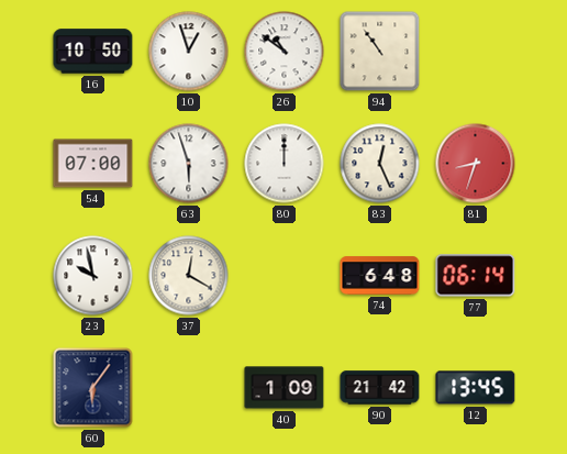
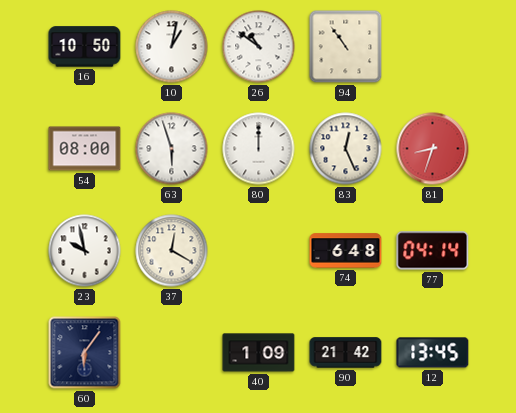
10: 12:57 -> 1:02 (172, 47)
54: 07:00 -> 08:00 (85, 149)
77: 06:14 -> 04:14 (433, 251)
